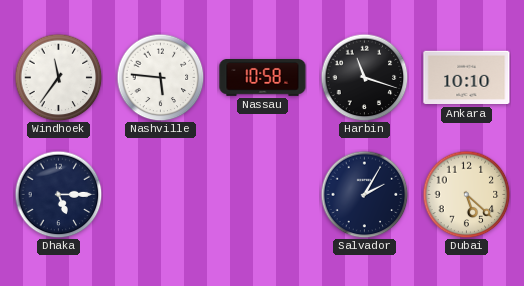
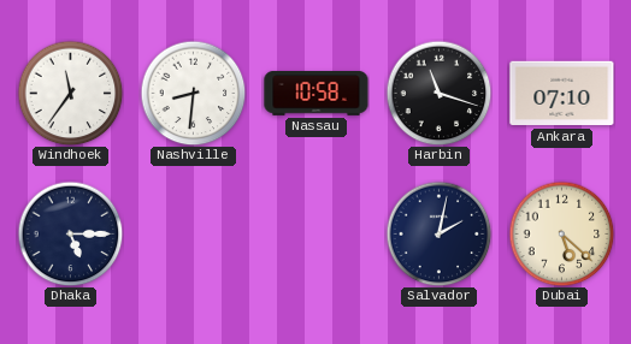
Nashville: 5:46 -> 8:31 (193, 93)
Ankara: 10:10 -> 07:10 (562, 94)
Salvador: 2:05 -> 2:02 (438, 233)
